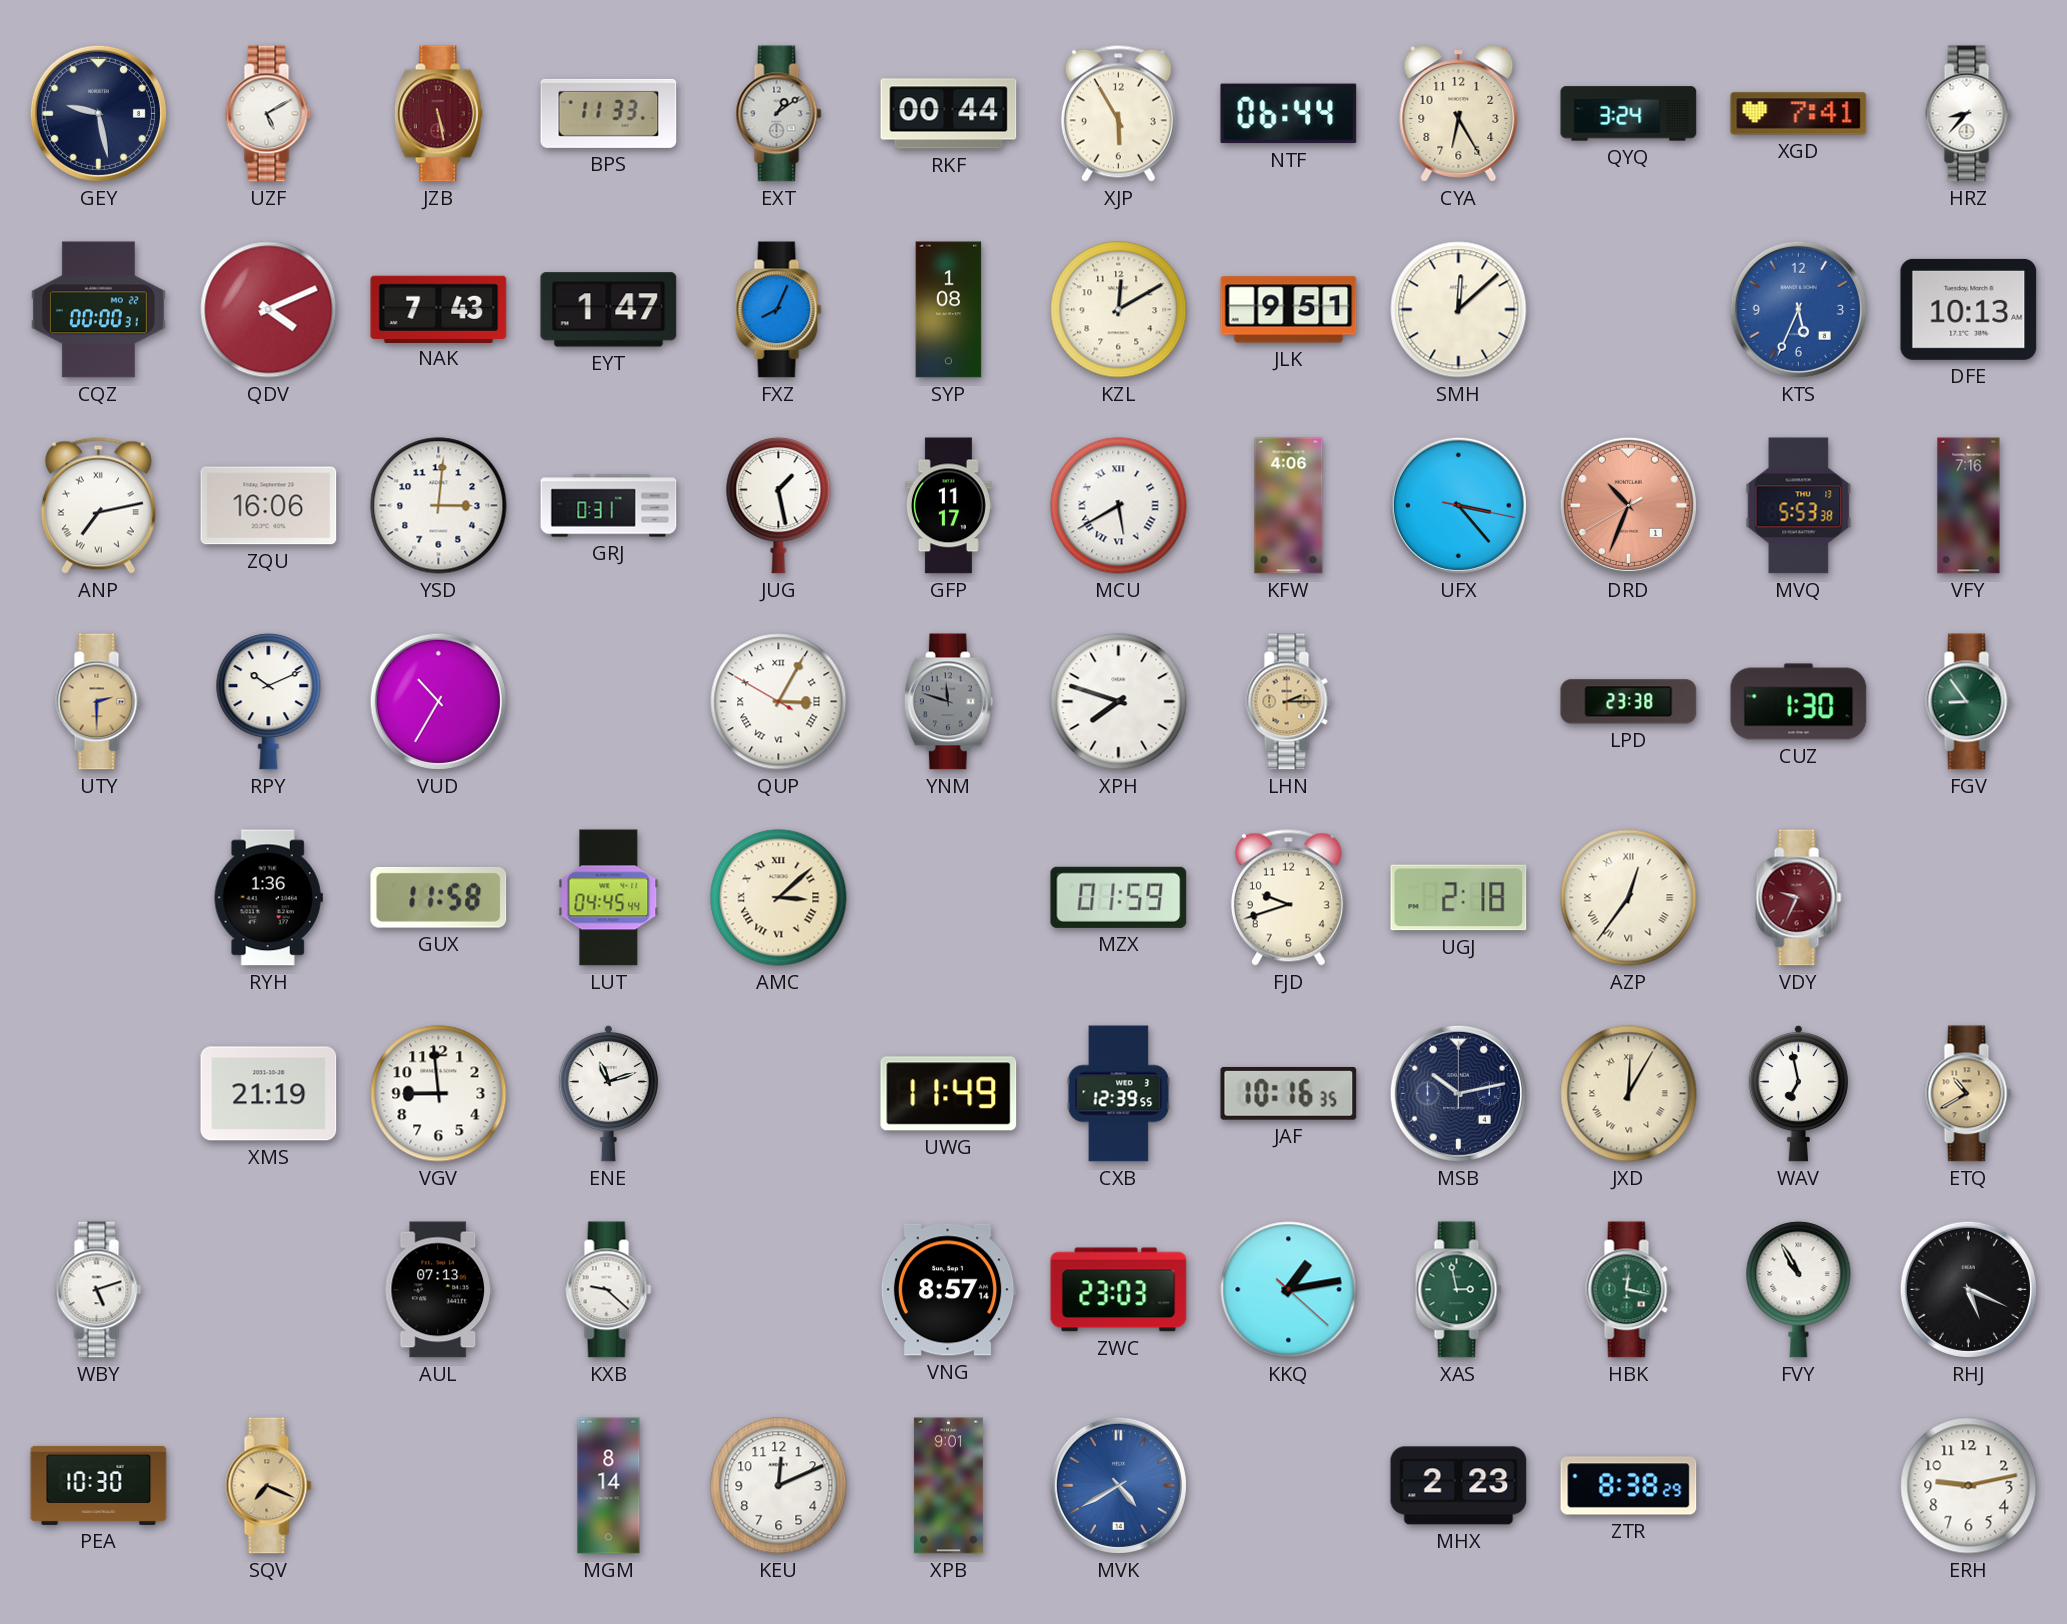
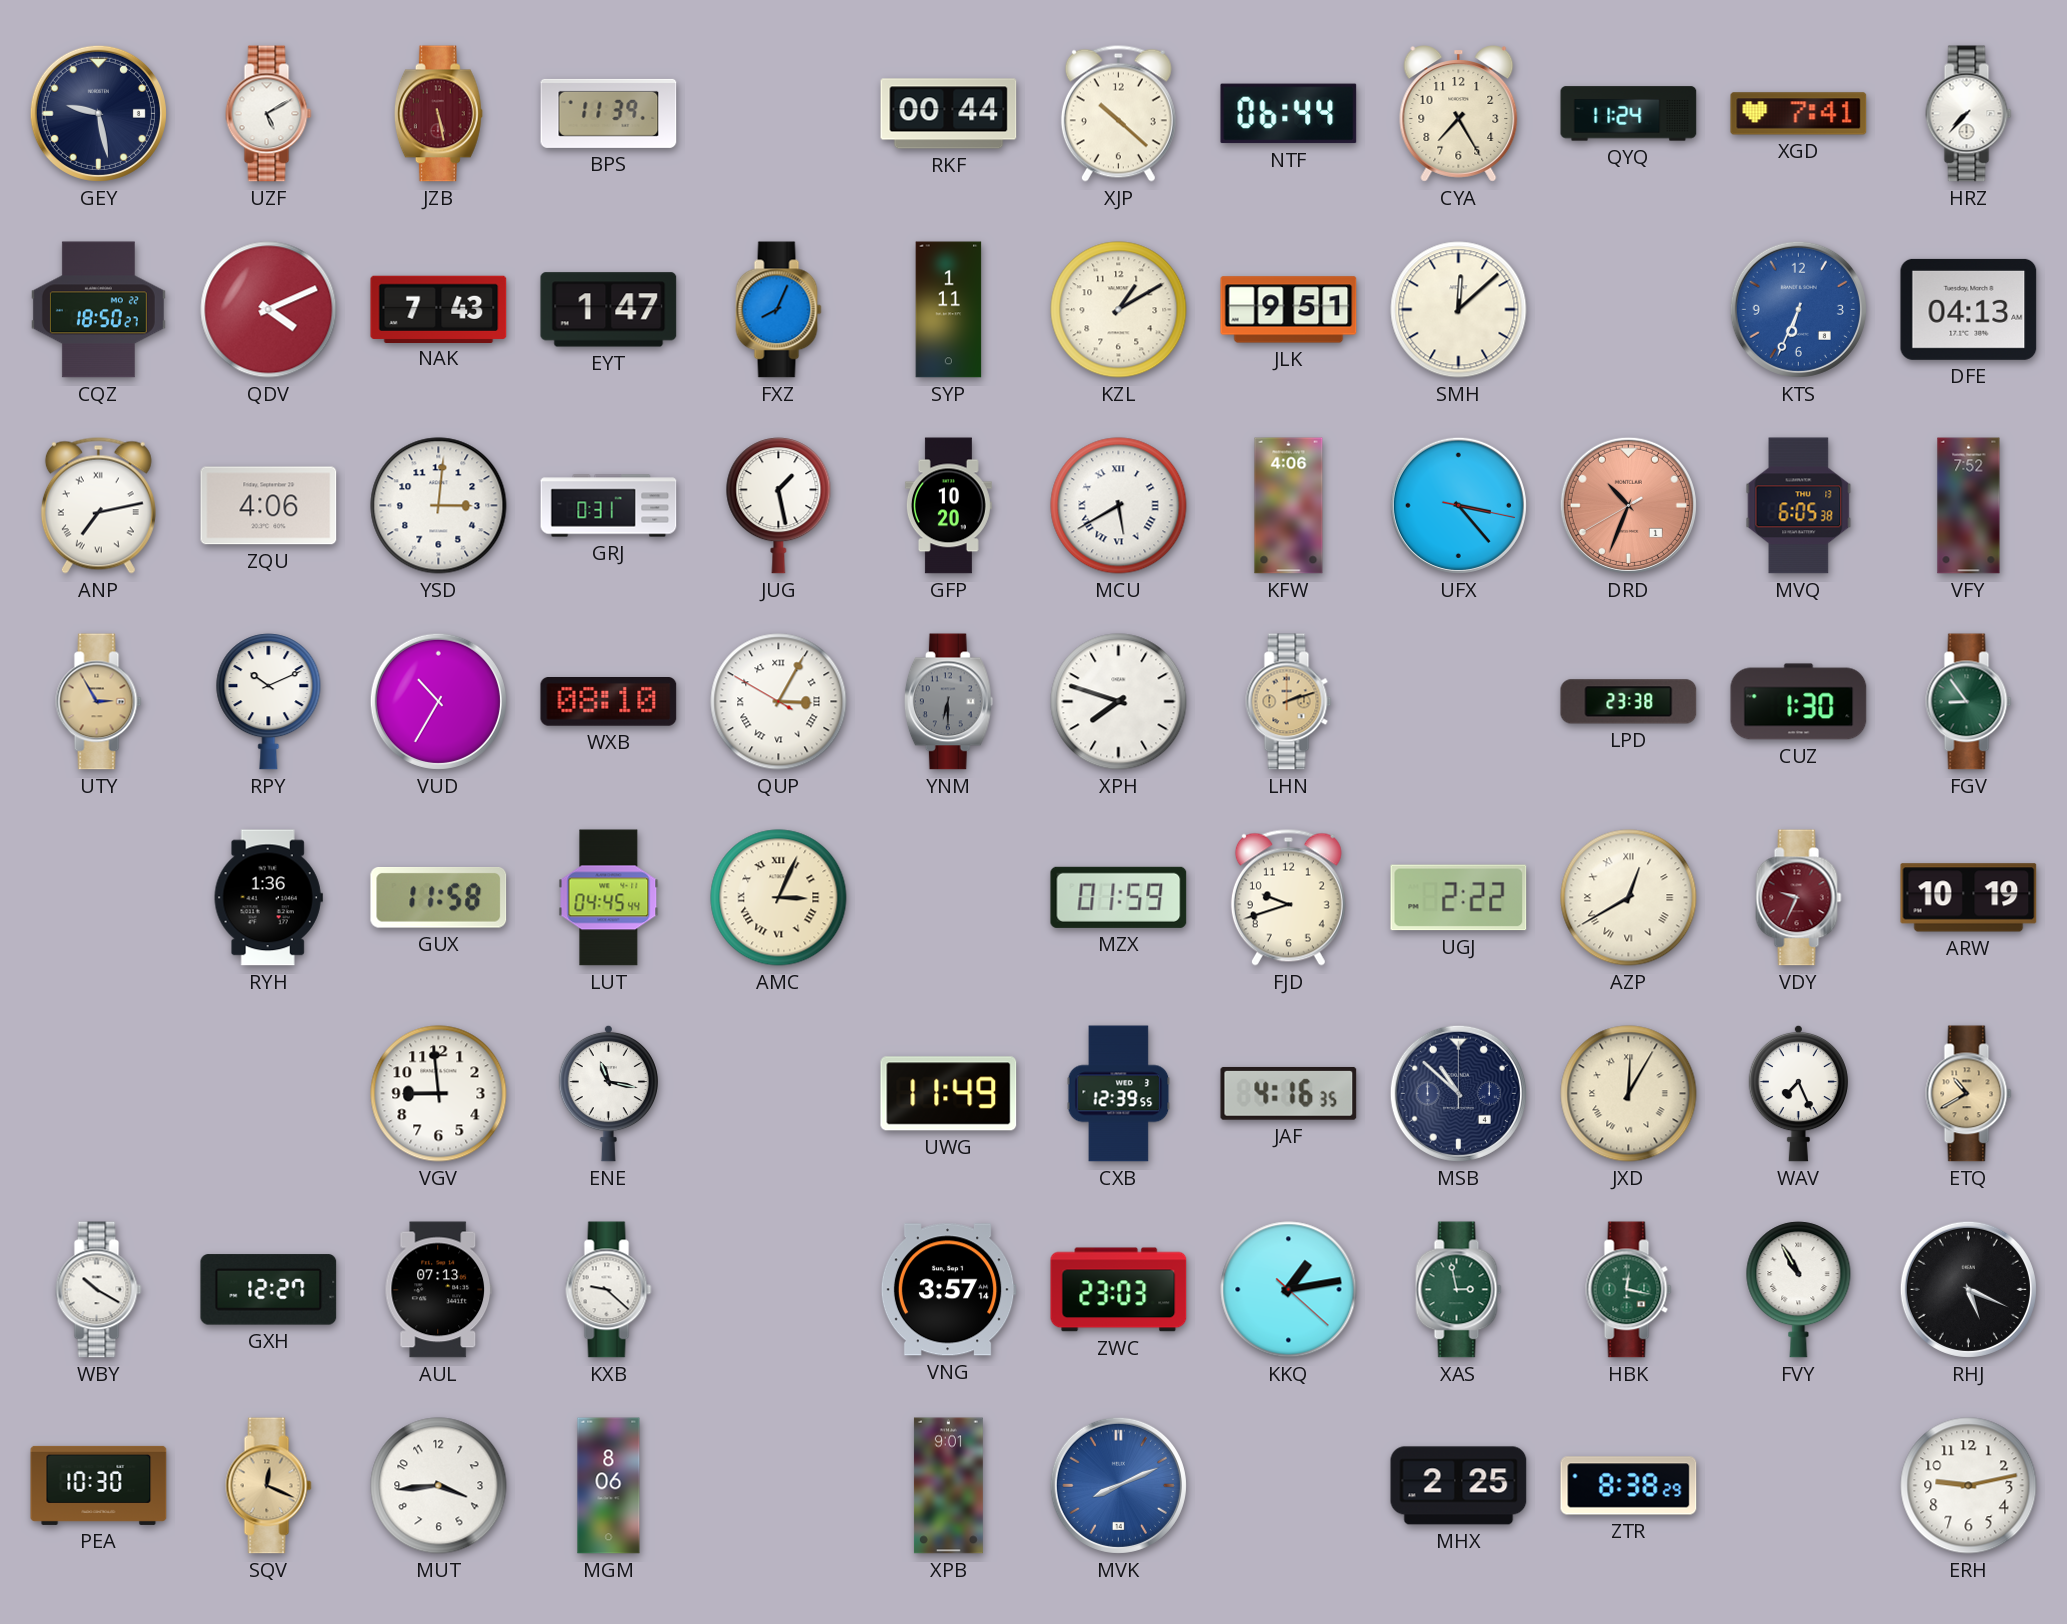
BPS: 11:33 -> 11:39 (609, 113)
EXT: 1:09 -> none (779, 114)
XJP: 5:55 -> 10:22 (1118, 113)
CYA: 6:25 -> 7:25 (1459, 114)
QYQ: 3:24 -> 11:24 (1629, 114)
HRZ: 8:37 -> 7:37 (1969, 114)
CQZ: 00:00 -> 18:50 (98, 310)
SYP: 1:08 -> 1:11 (949, 310)
KZL: 12:10 -> 1:10 (1119, 310)
KTS: 5:34 -> 6:34 (1798, 309)
DFE: 10:13 -> 04:13 (1969, 309)
ZQU: 16:06 -> 4:06 (269, 506)
GFP: 11:17 -> 10:20 (948, 506)
MVQ: 5:53 -> 6:05 (1799, 506)
VFY: 7:16 -> 7:52 (1969, 506)
UTY: 2:30 -> 2:55 (99, 702)
WXB: none -> 08:10 (609, 702)
YNM: 11:48 -> 6:30 (948, 702)
LHN: 2:15 -> 2:12 (1289, 702)
AMC: 3:08 -> 3:04 (779, 898)
UGJ: 2:18 -> 2:22 (1459, 898)
AZP: 12:36 -> 12:40 (1629, 898)
ARW: none -> 10:19 (1969, 898)
XMS: 21:19 -> none (269, 1094)
ENE: 11:12 -> 11:17 (608, 1093)
JAF: 10:16 -> 4:16 (1289, 1094)
MSB: 10:13 -> 10:52 (1458, 1093)
WAV: 6:58 -> 7:26 (1798, 1093)
WBY: 5:12 -> 10:20 (99, 1290)
GXH: none -> 12:27 (269, 1290)
VNG: 8:57 -> 3:57 (948, 1290)
SQV: 7:19 -> 12:19 (269, 1486)
MUT: none -> 3:44 (439, 1486)
MGM: 8:14 -> 8:06 (609, 1486)
KEU: 12:11 -> none (779, 1486)
MVK: 4:40 -> 8:11 (1118, 1485)
MHX: 2:23 -> 2:25 (1459, 1486)
